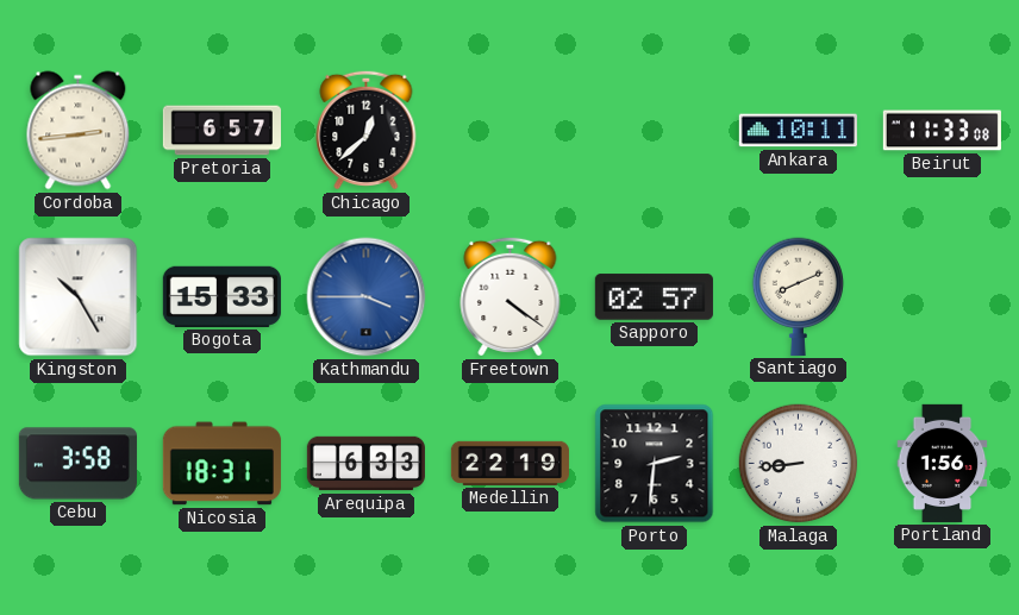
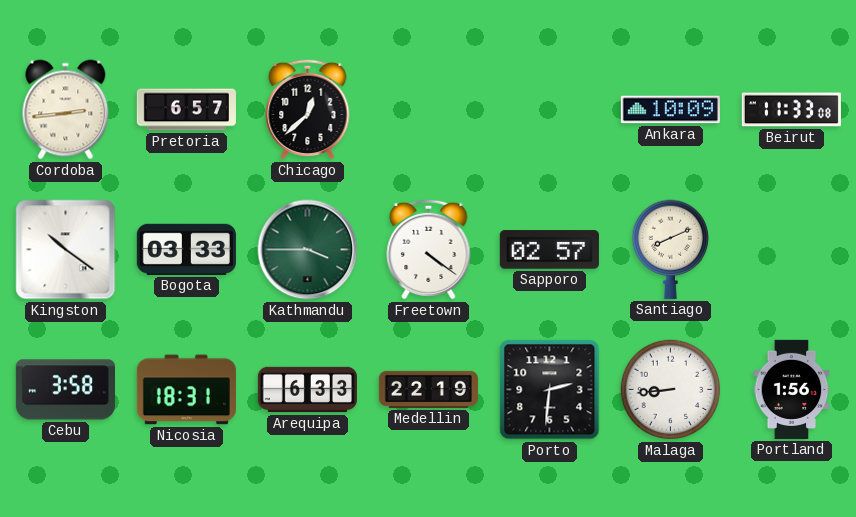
Ankara: 10:11 -> 10:09 (670, 110)
Kingston: 10:25 -> 10:21 (66, 250)
Bogota: 15:33 -> 03:33 (186, 249)
Kathmandu dial: blue -> green (308, 250)
